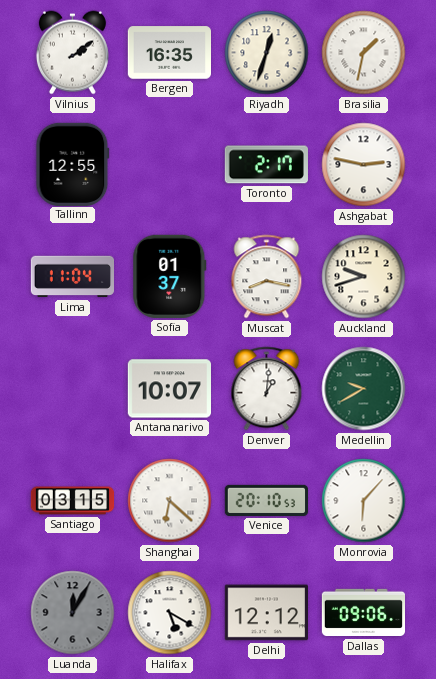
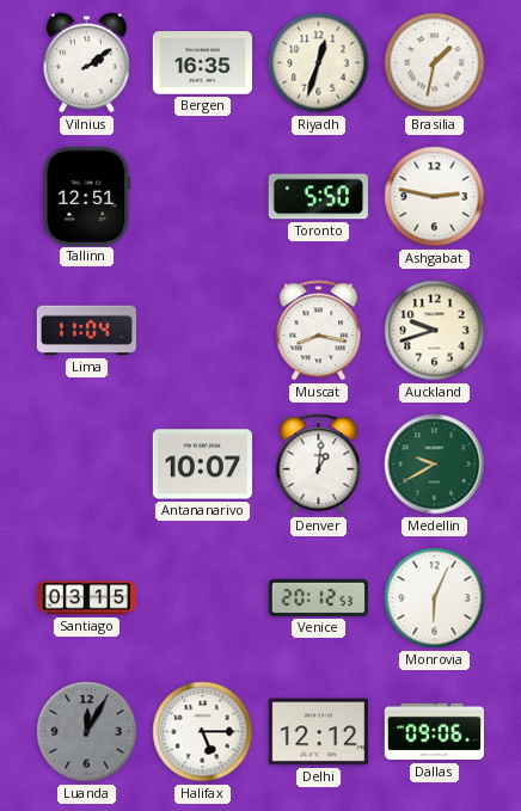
Tallinn: 12:55 -> 12:51 (87, 196)
Toronto: 2:17 -> 5:50 (318, 197)
Sofia: 01:37 -> none (170, 276)
Shanghai: 6:22 -> none (170, 501)
Venice: 20:10 -> 20:12 (318, 597)
Monrovia: 6:07 -> 6:04 (435, 598)
Halifax: 5:20 -> 5:15 (203, 732)
